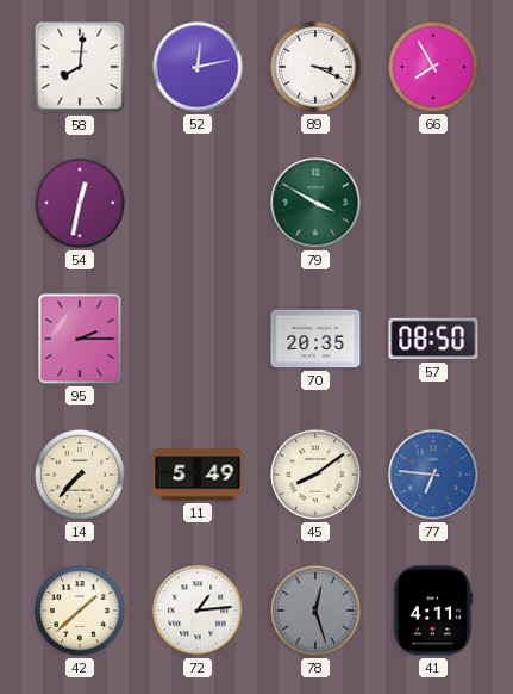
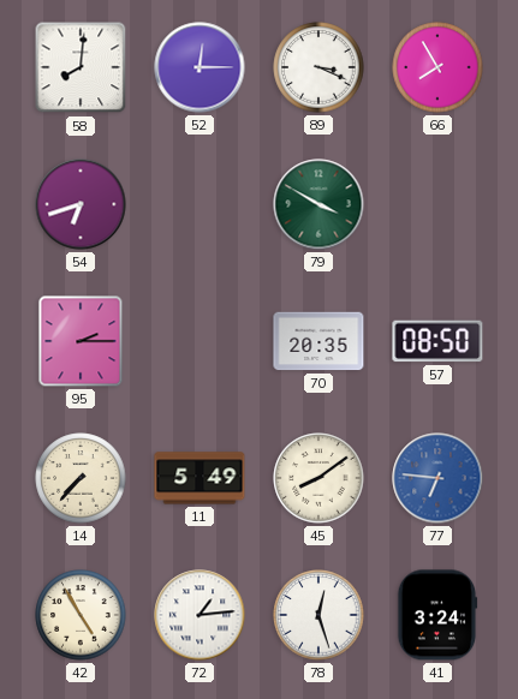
52: 12:13 -> 12:15 (200, 67)
54: 12:32 -> 6:42 (81, 204)
42: 1:38 -> 4:55 (81, 615)
78 dial: grey -> white (318, 615)
41: 4:11 -> 3:24 (437, 615)
